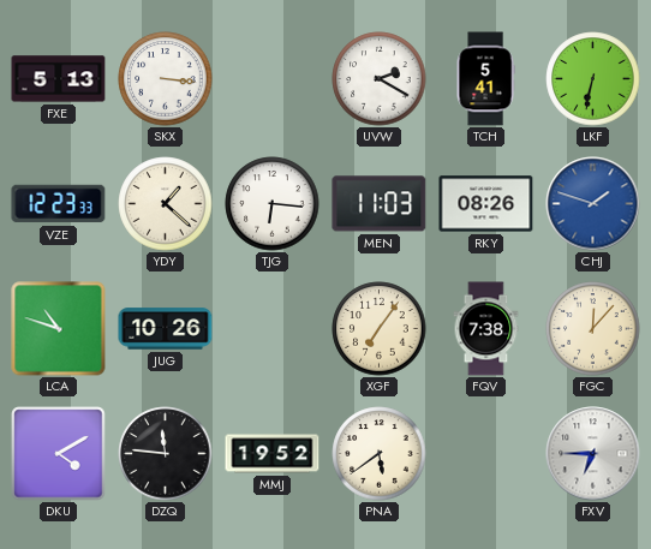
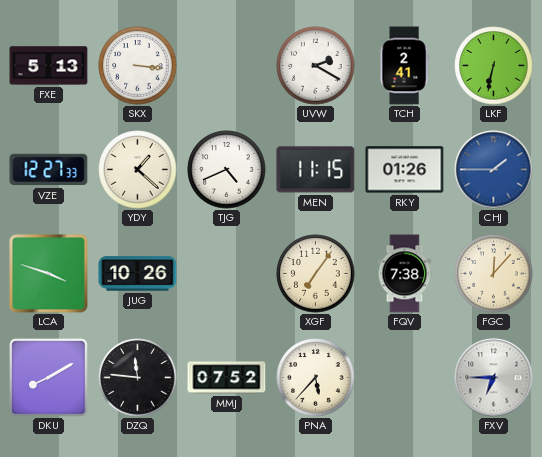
TCH: 5:41 -> 2:41 (404, 66)
VZE: 12:23 -> 12:27 (49, 170)
TJG: 6:16 -> 4:41 (227, 170)
MEN: 11:03 -> 11:15 (316, 170)
RKY: 08:26 -> 01:26 (405, 170)
CHJ: 1:48 -> 1:45 (494, 170)
LCA: 10:48 -> 3:48 (49, 274)
DKU: 4:10 -> 8:10 (49, 378)
MMJ: 19:52 -> 07:52 (227, 378)
PNA: 5:39 -> 5:37 (316, 378)
